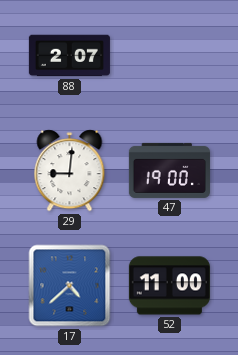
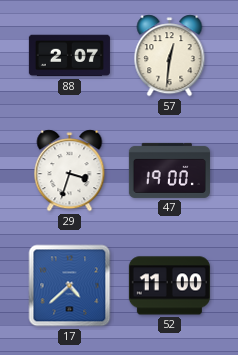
57: none -> 12:31 (170, 56)
29: 9:01 -> 3:33 (70, 171)
